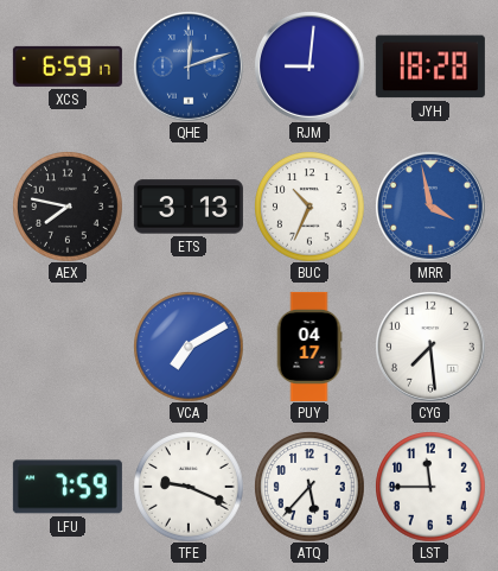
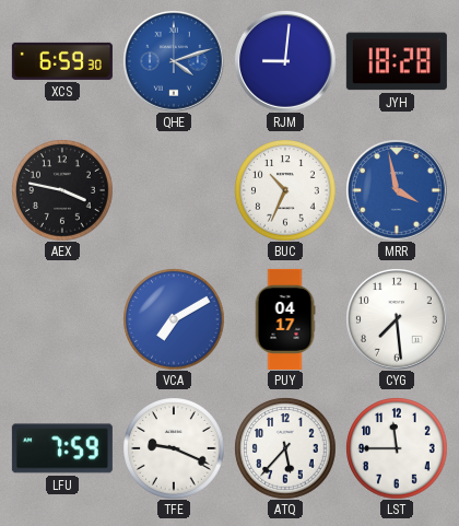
XCS: 6:59:17 -> 6:59:30 (62, 61)
QHE: 12:12 -> 4:12 (174, 61)
AEX: 7:47 -> 3:47 (62, 190)
ETS: 3:13 -> none (189, 207)
